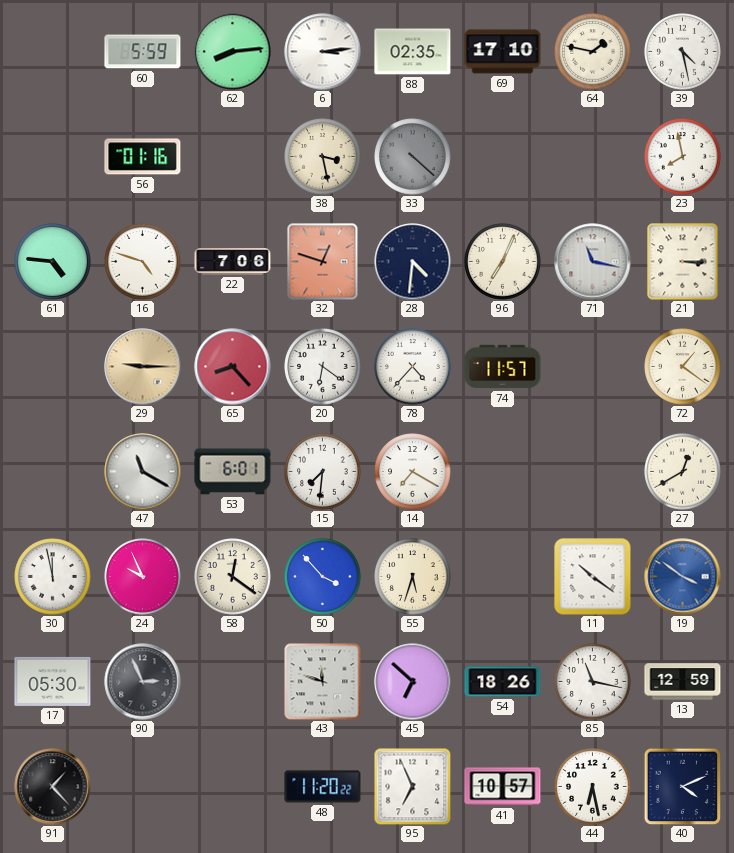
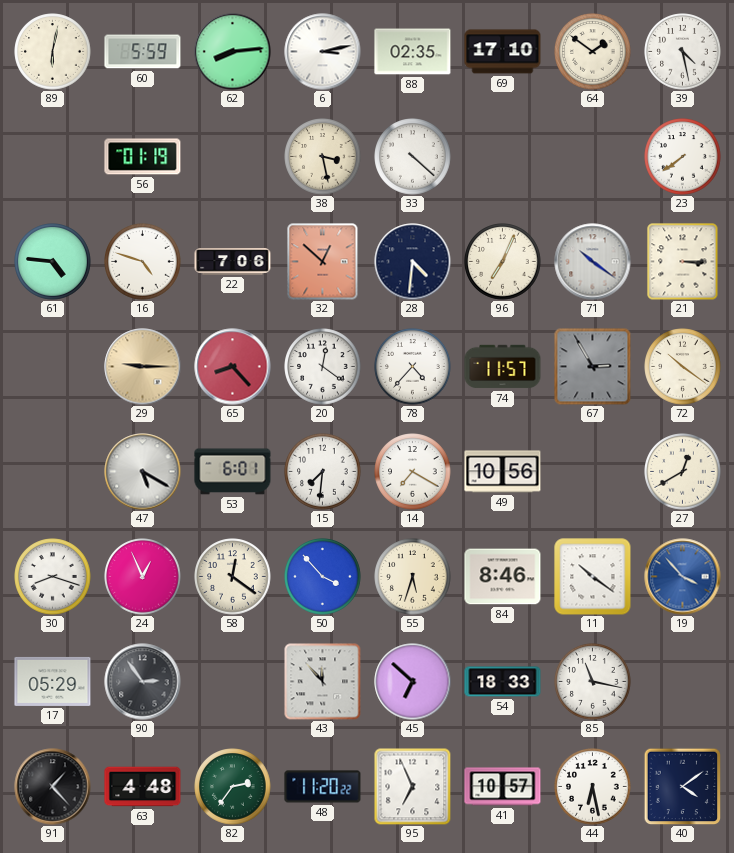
89: none -> 6:02 (53, 52)
6: 3:14 -> 3:13 (323, 52)
64: 1:47 -> 1:51 (593, 52)
56: 01:16 -> 01:19 (143, 157)
33 dial: grey -> white (413, 157)
23: 7:58 -> 7:39 (683, 157)
32: 12:48 -> 12:52 (323, 262)
71: 11:17 -> 10:21 (593, 262)
20: 6:21 -> 12:21 (323, 367)
67: none -> 2:55 (592, 366)
72: 1:21 -> 10:21 (683, 367)
47: 11:20 -> 5:20 (143, 472)
49: none -> 10:56 (503, 472)
30: 11:58 -> 8:18 (53, 577)
24: 9:56 -> 12:56 (143, 577)
84: none -> 8:46 (503, 577)
19: 3:51 -> 3:53 (683, 577)
17: 05:30 -> 05:29 (53, 681)
90: 2:56 -> 2:54 (143, 682)
43: 11:48 -> 11:53 (323, 682)
54: 18:26 -> 18:33 (503, 682)
13: 12:59 -> none (683, 682)
63: none -> 4:48 (143, 787)
82: none -> 2:36 (233, 787)
40: 4:11 -> 4:09 (682, 786)
